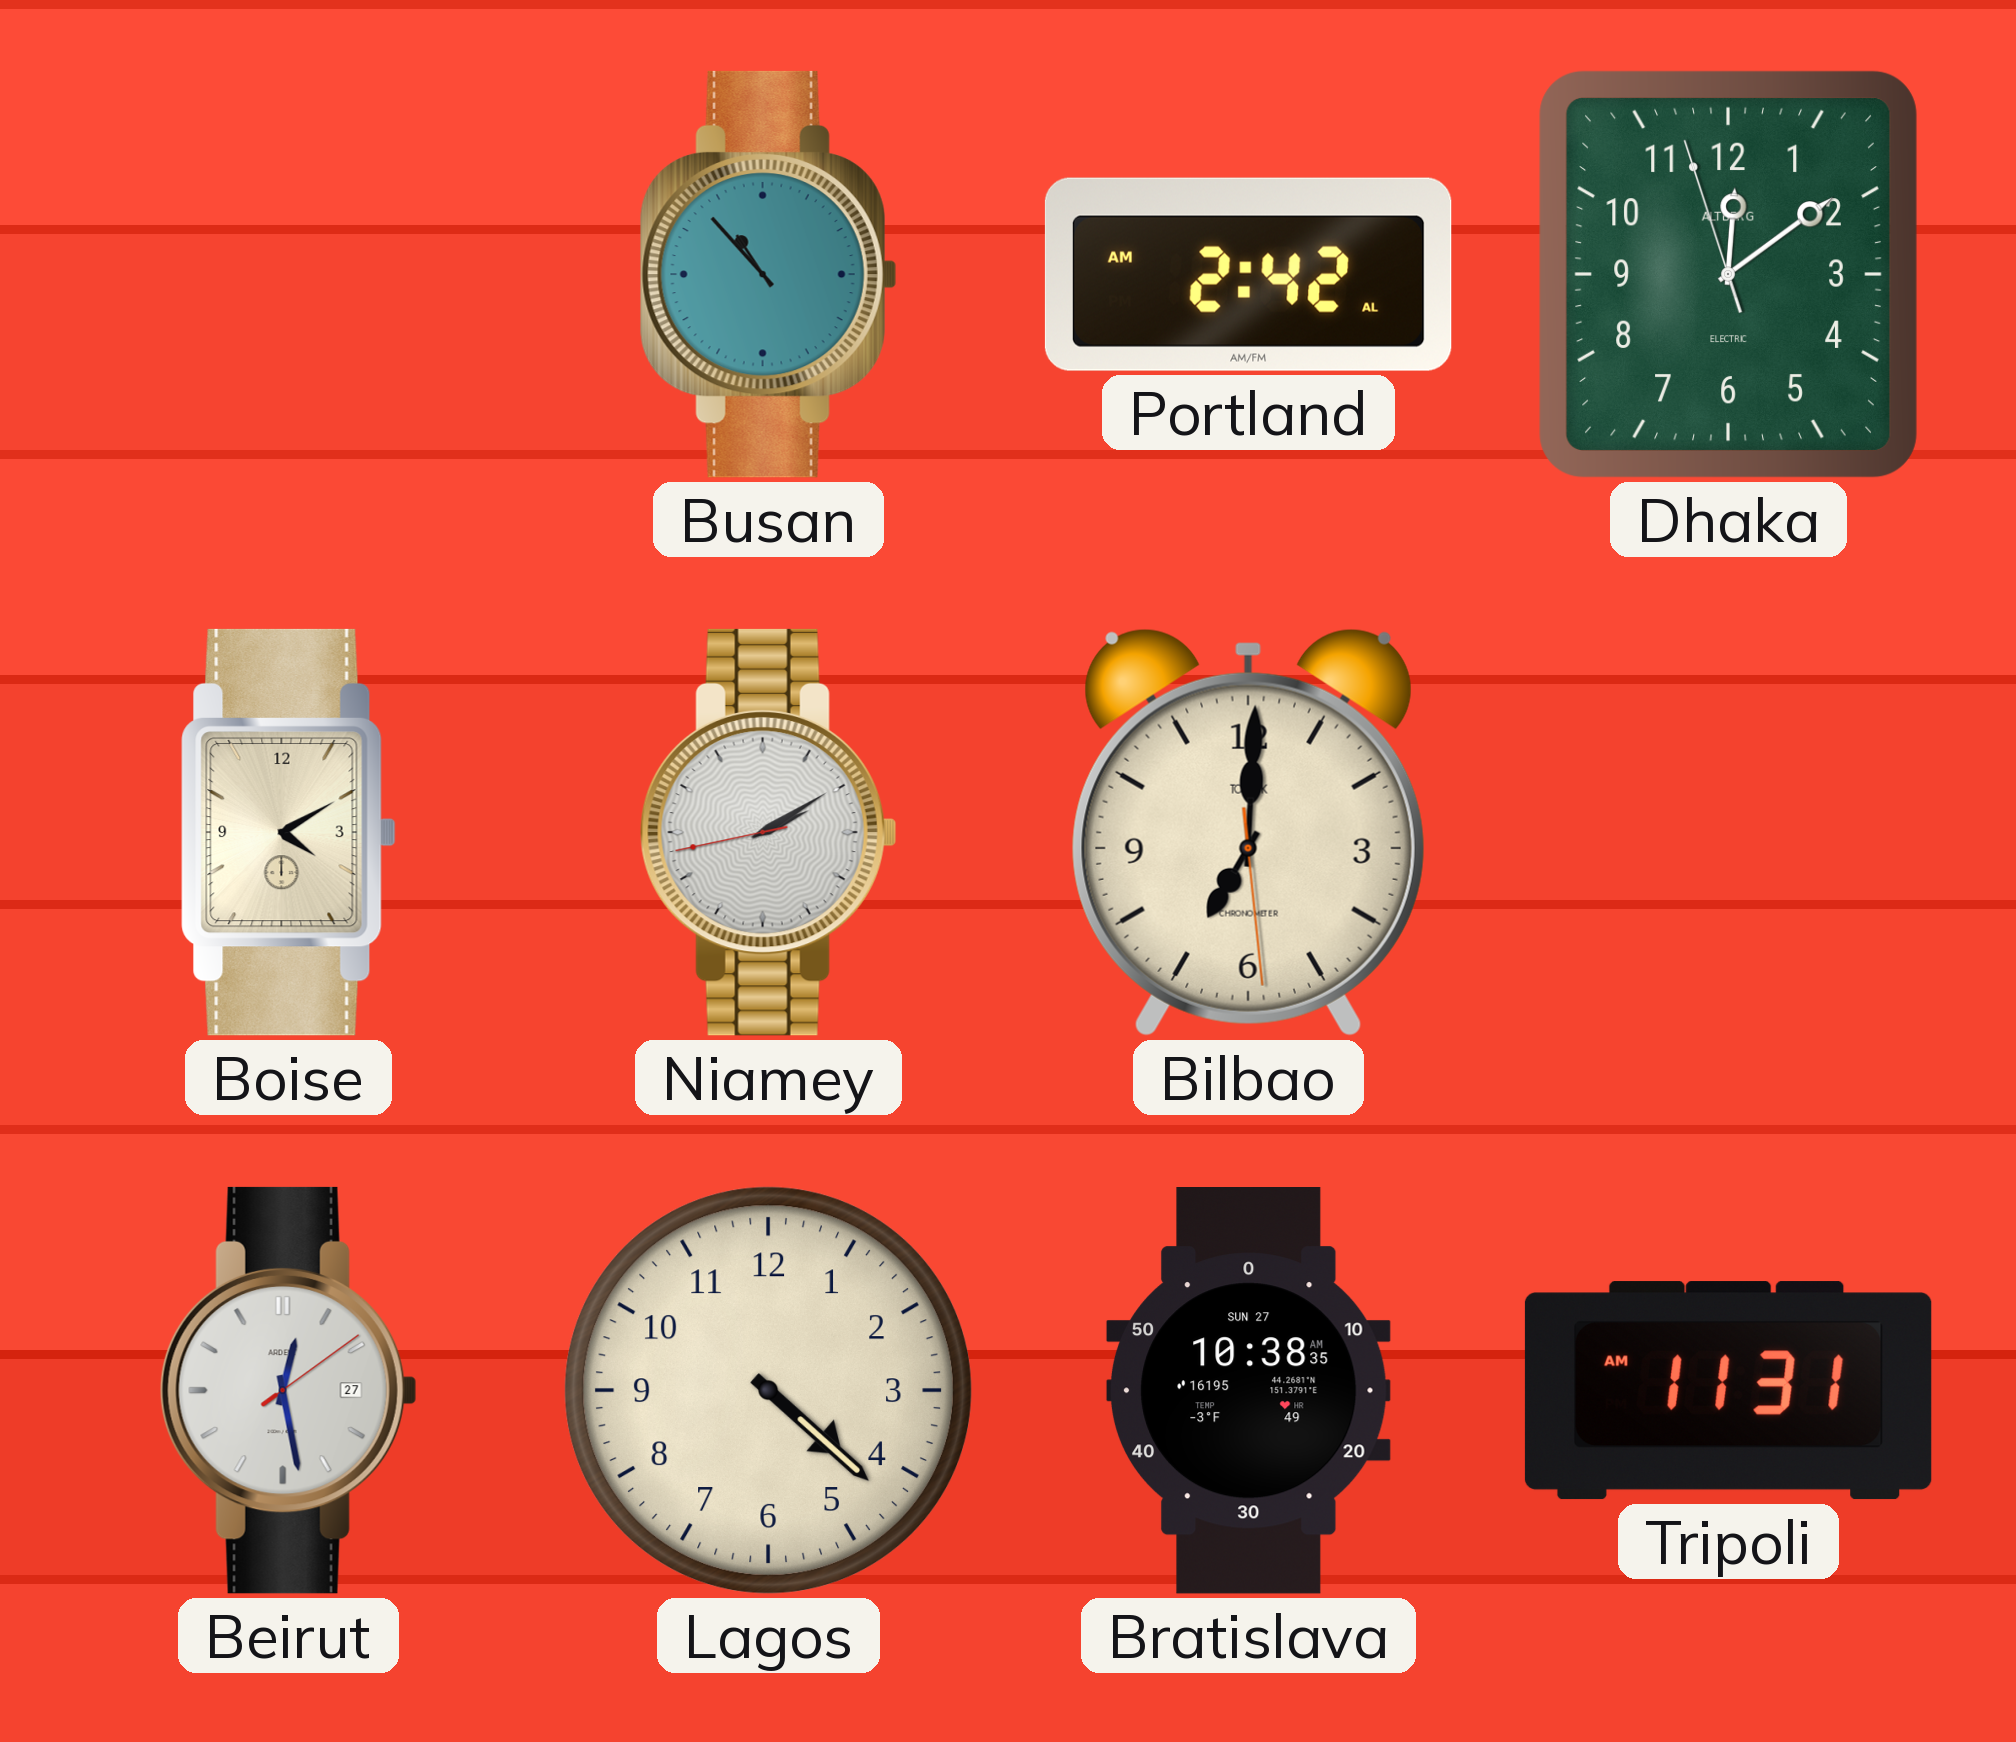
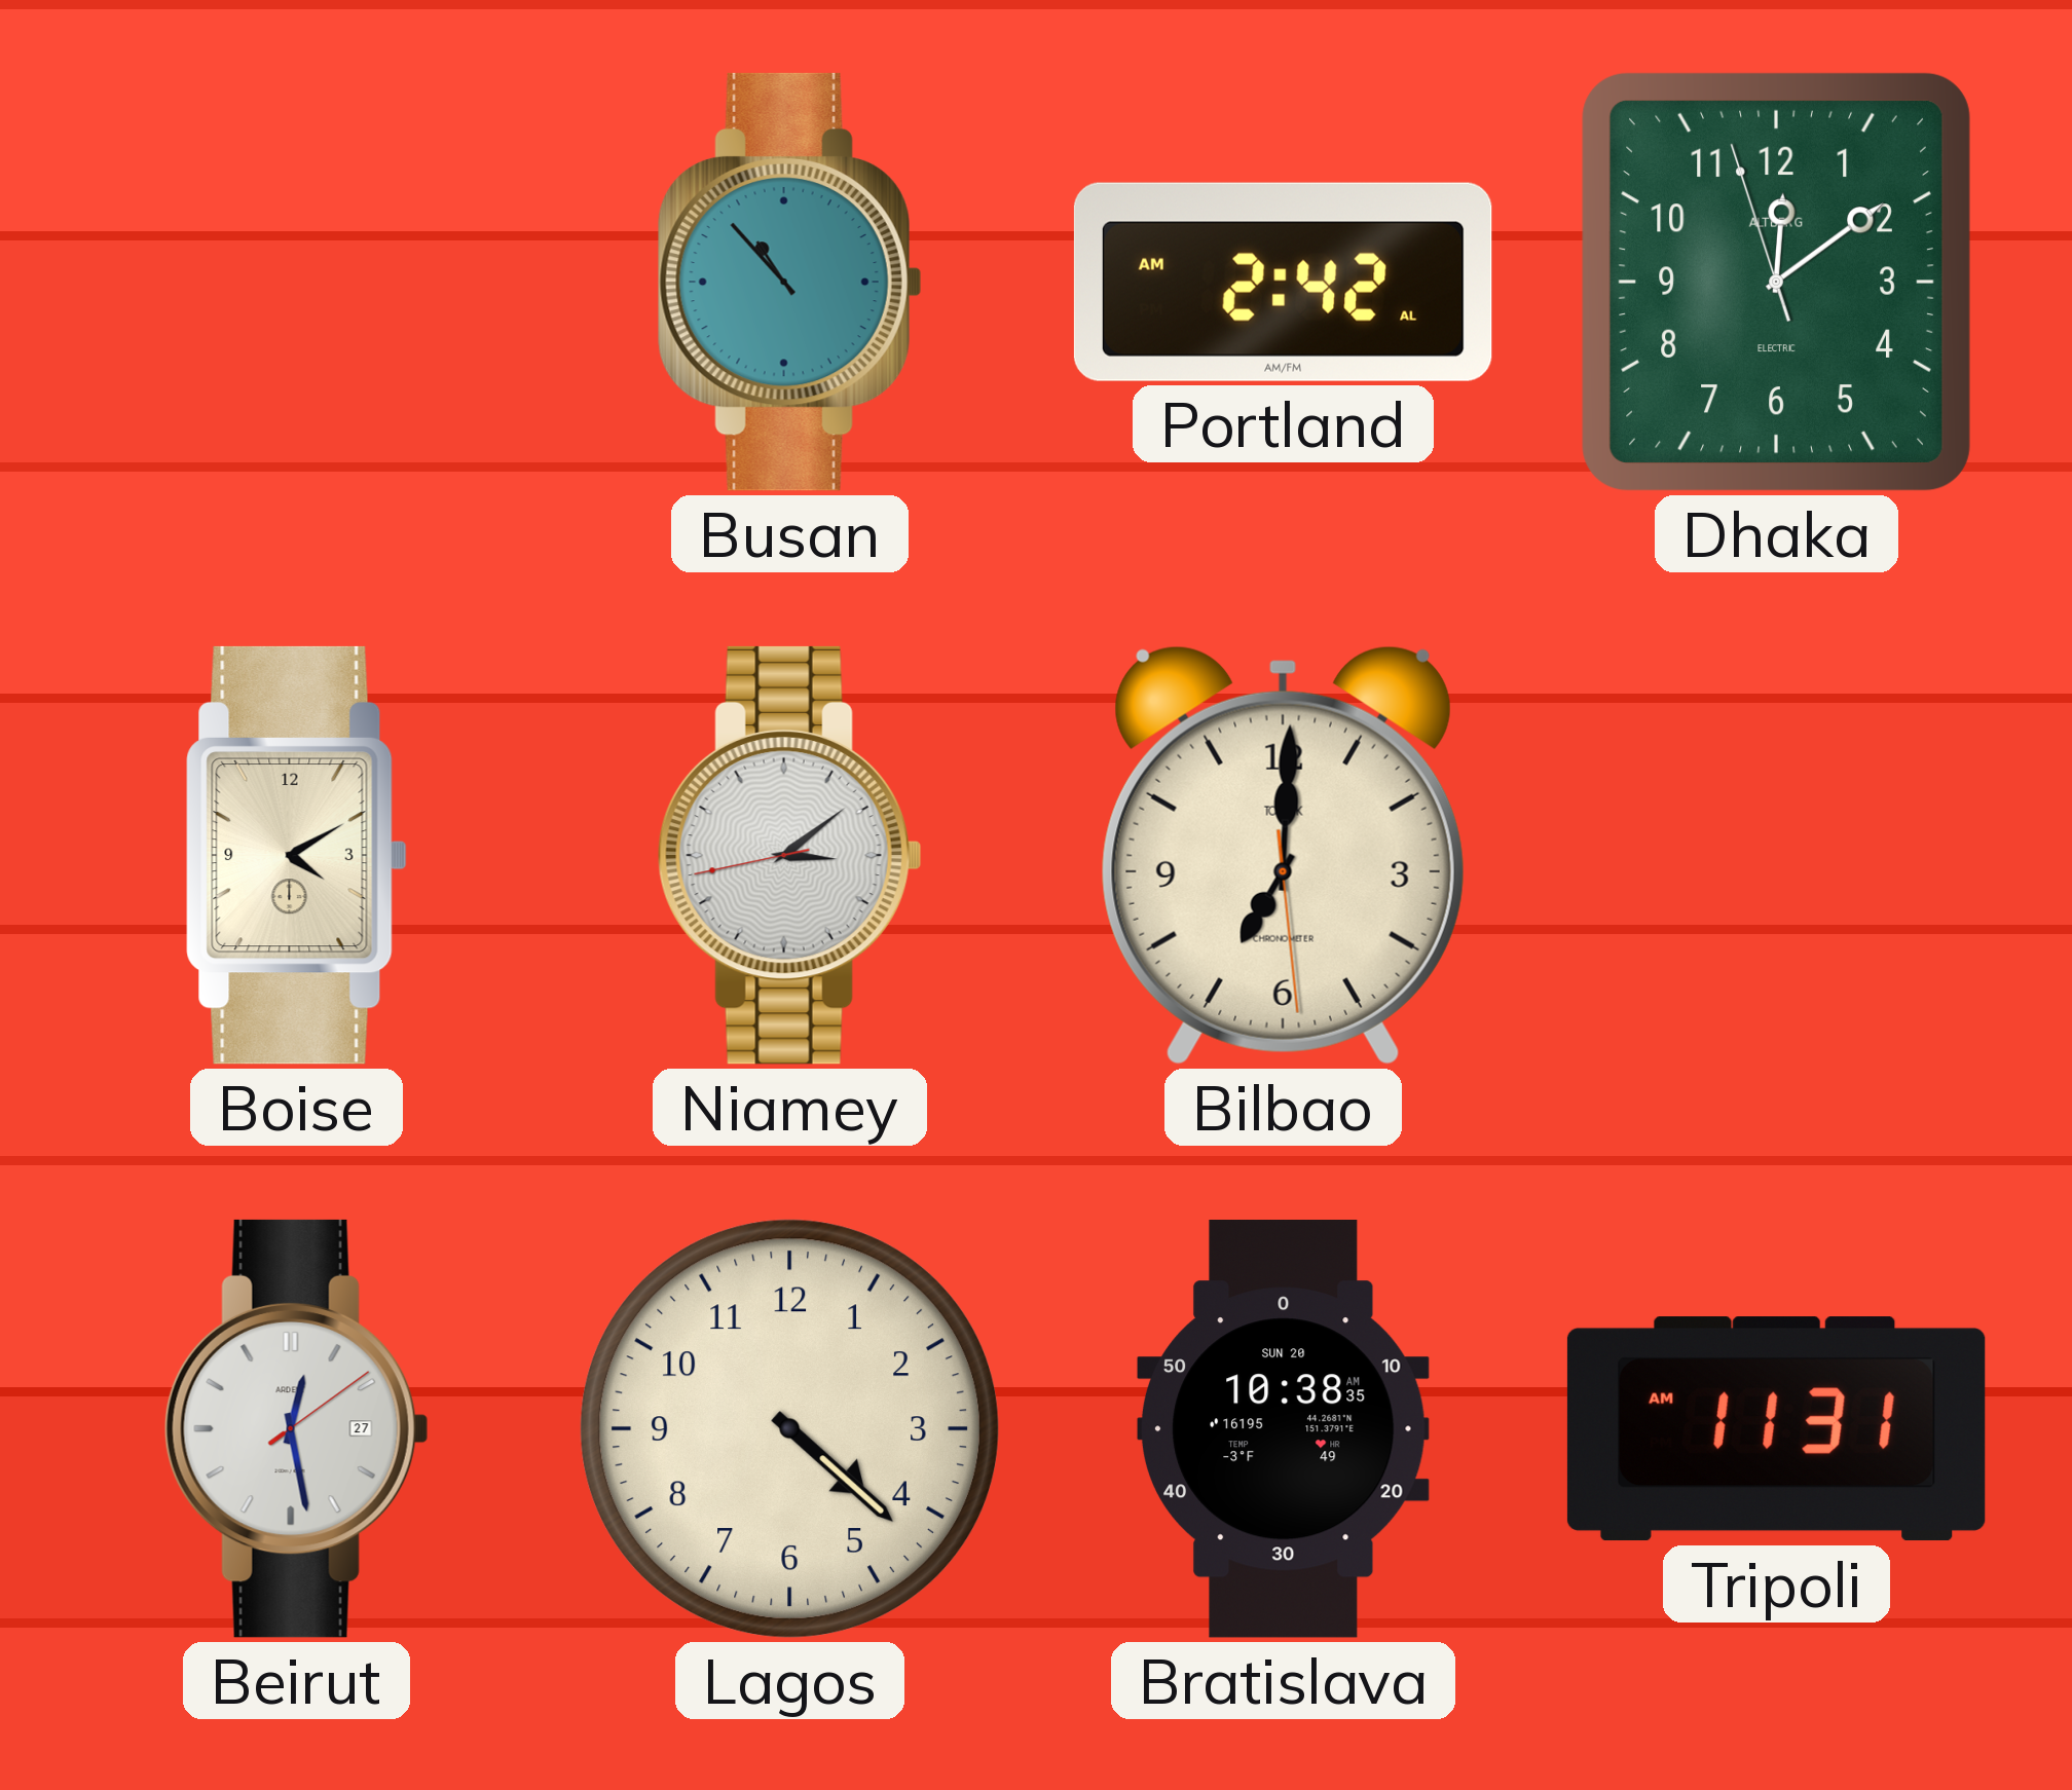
Niamey: 2:09 -> 3:08 (789, 855)
Bratislava date: SUN 27 -> SUN 20 (1283, 1429)
